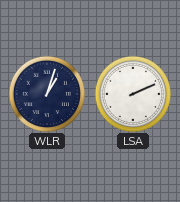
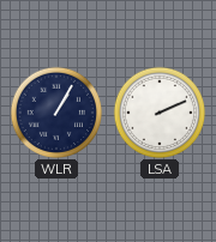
WLR: 1:03 -> 1:05 (55, 111)
